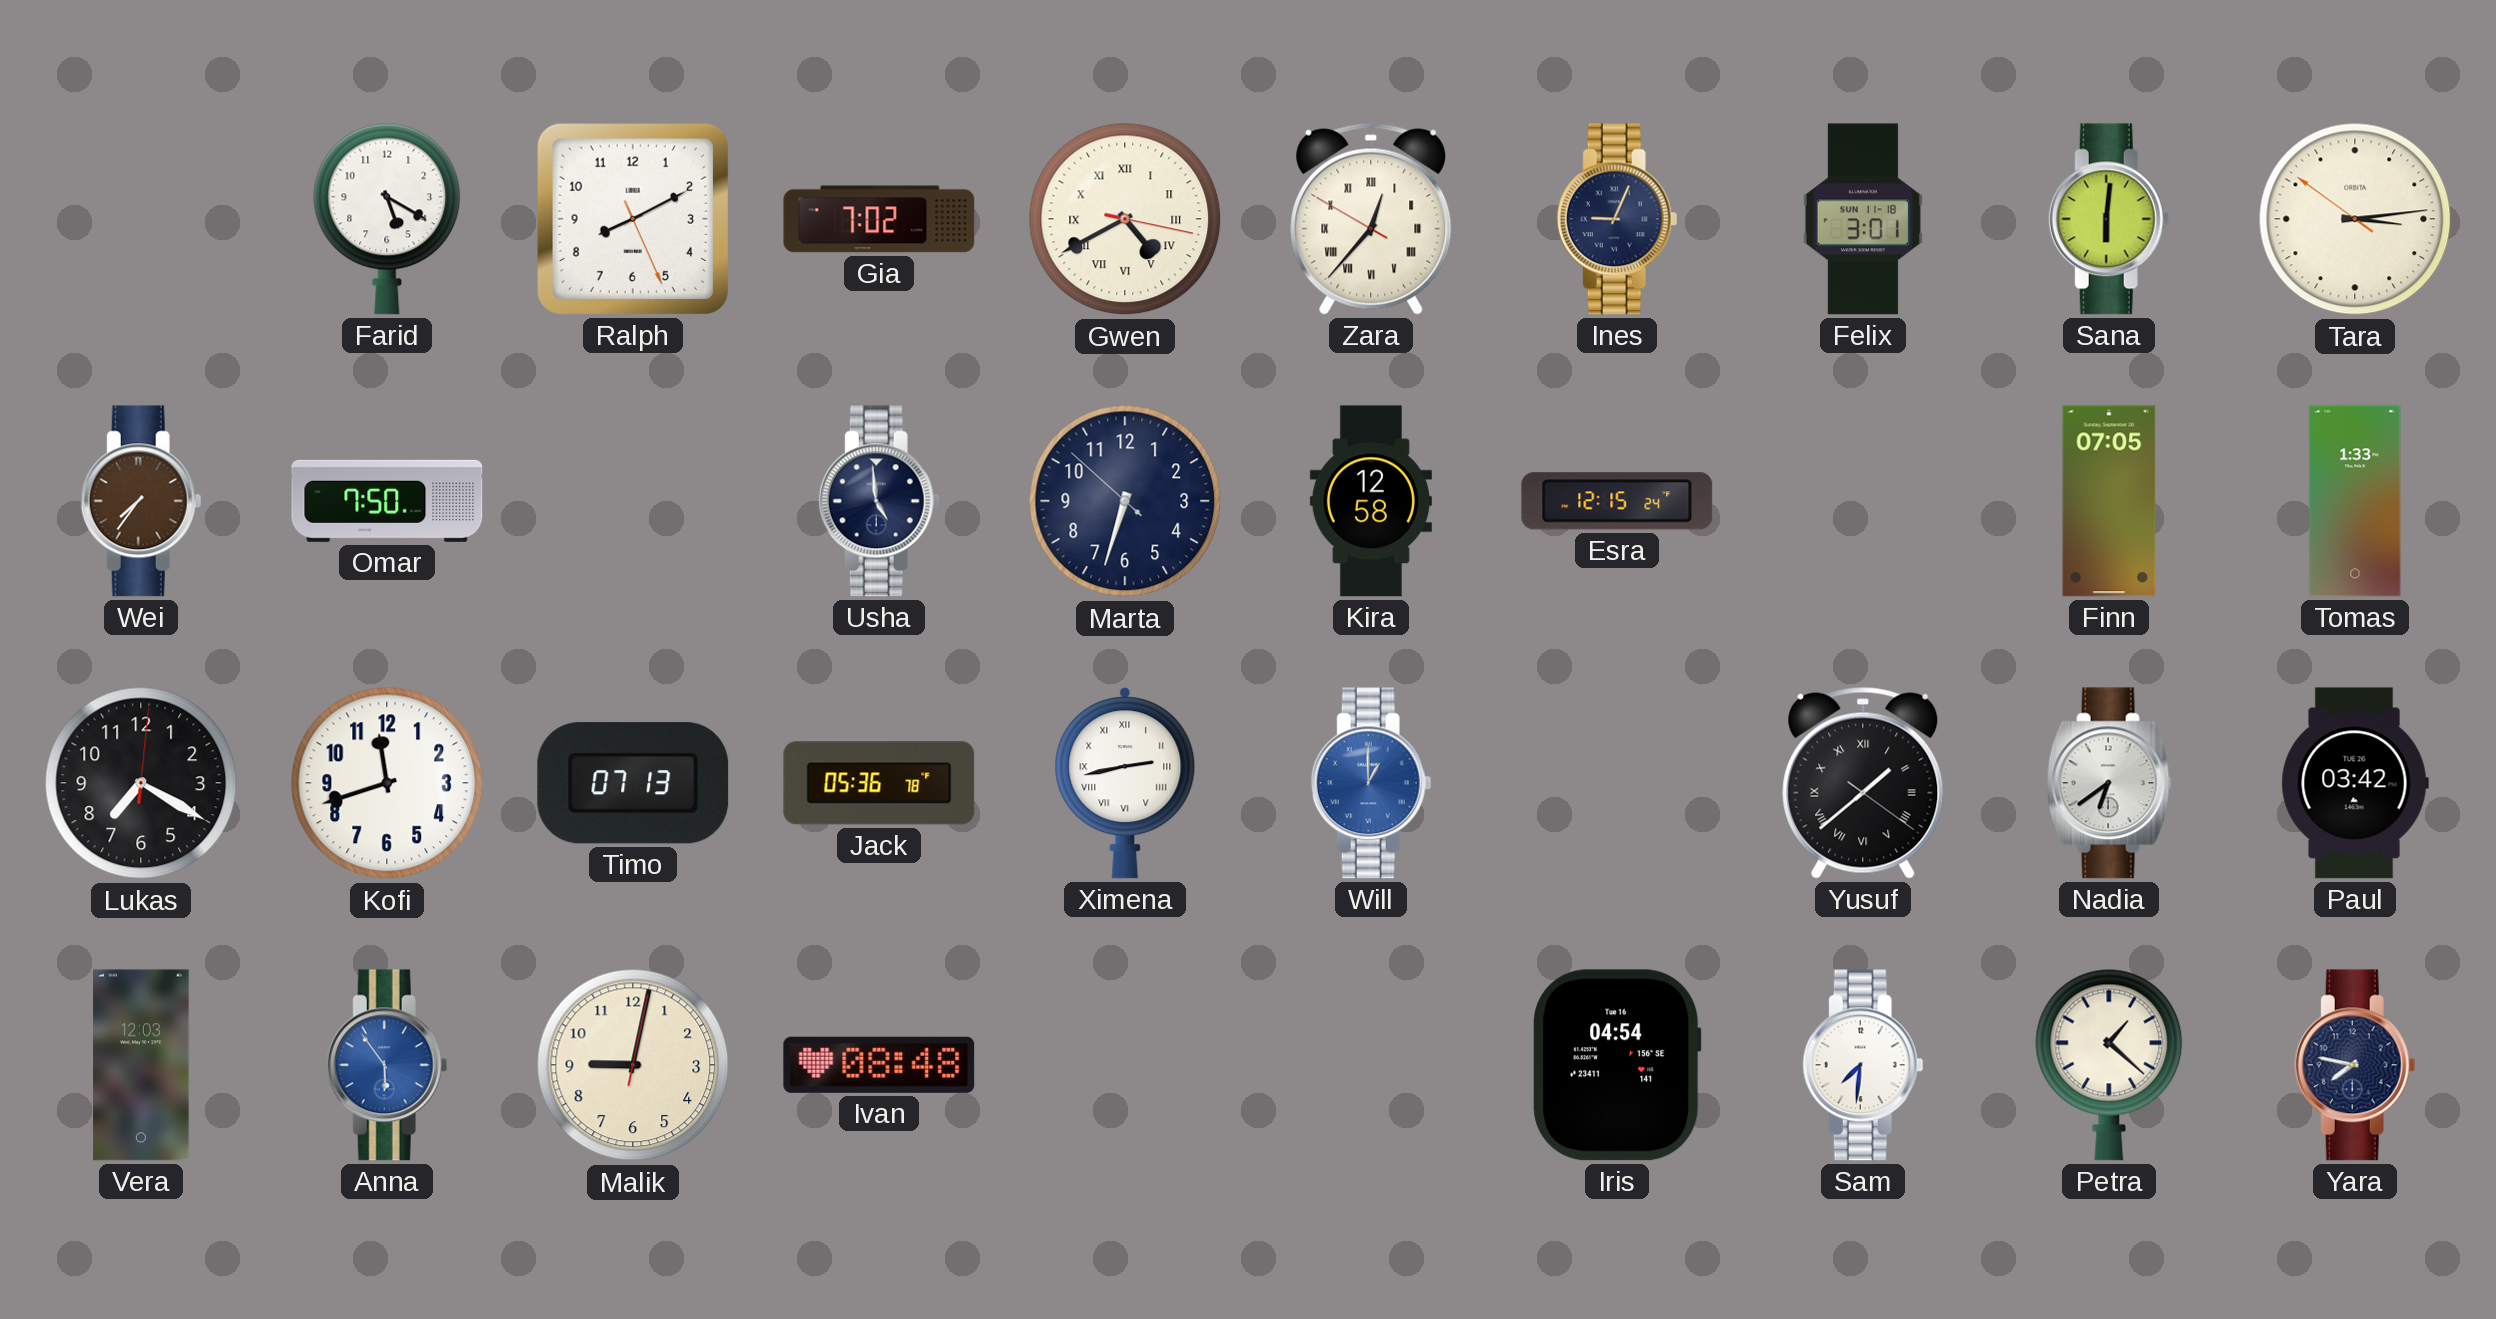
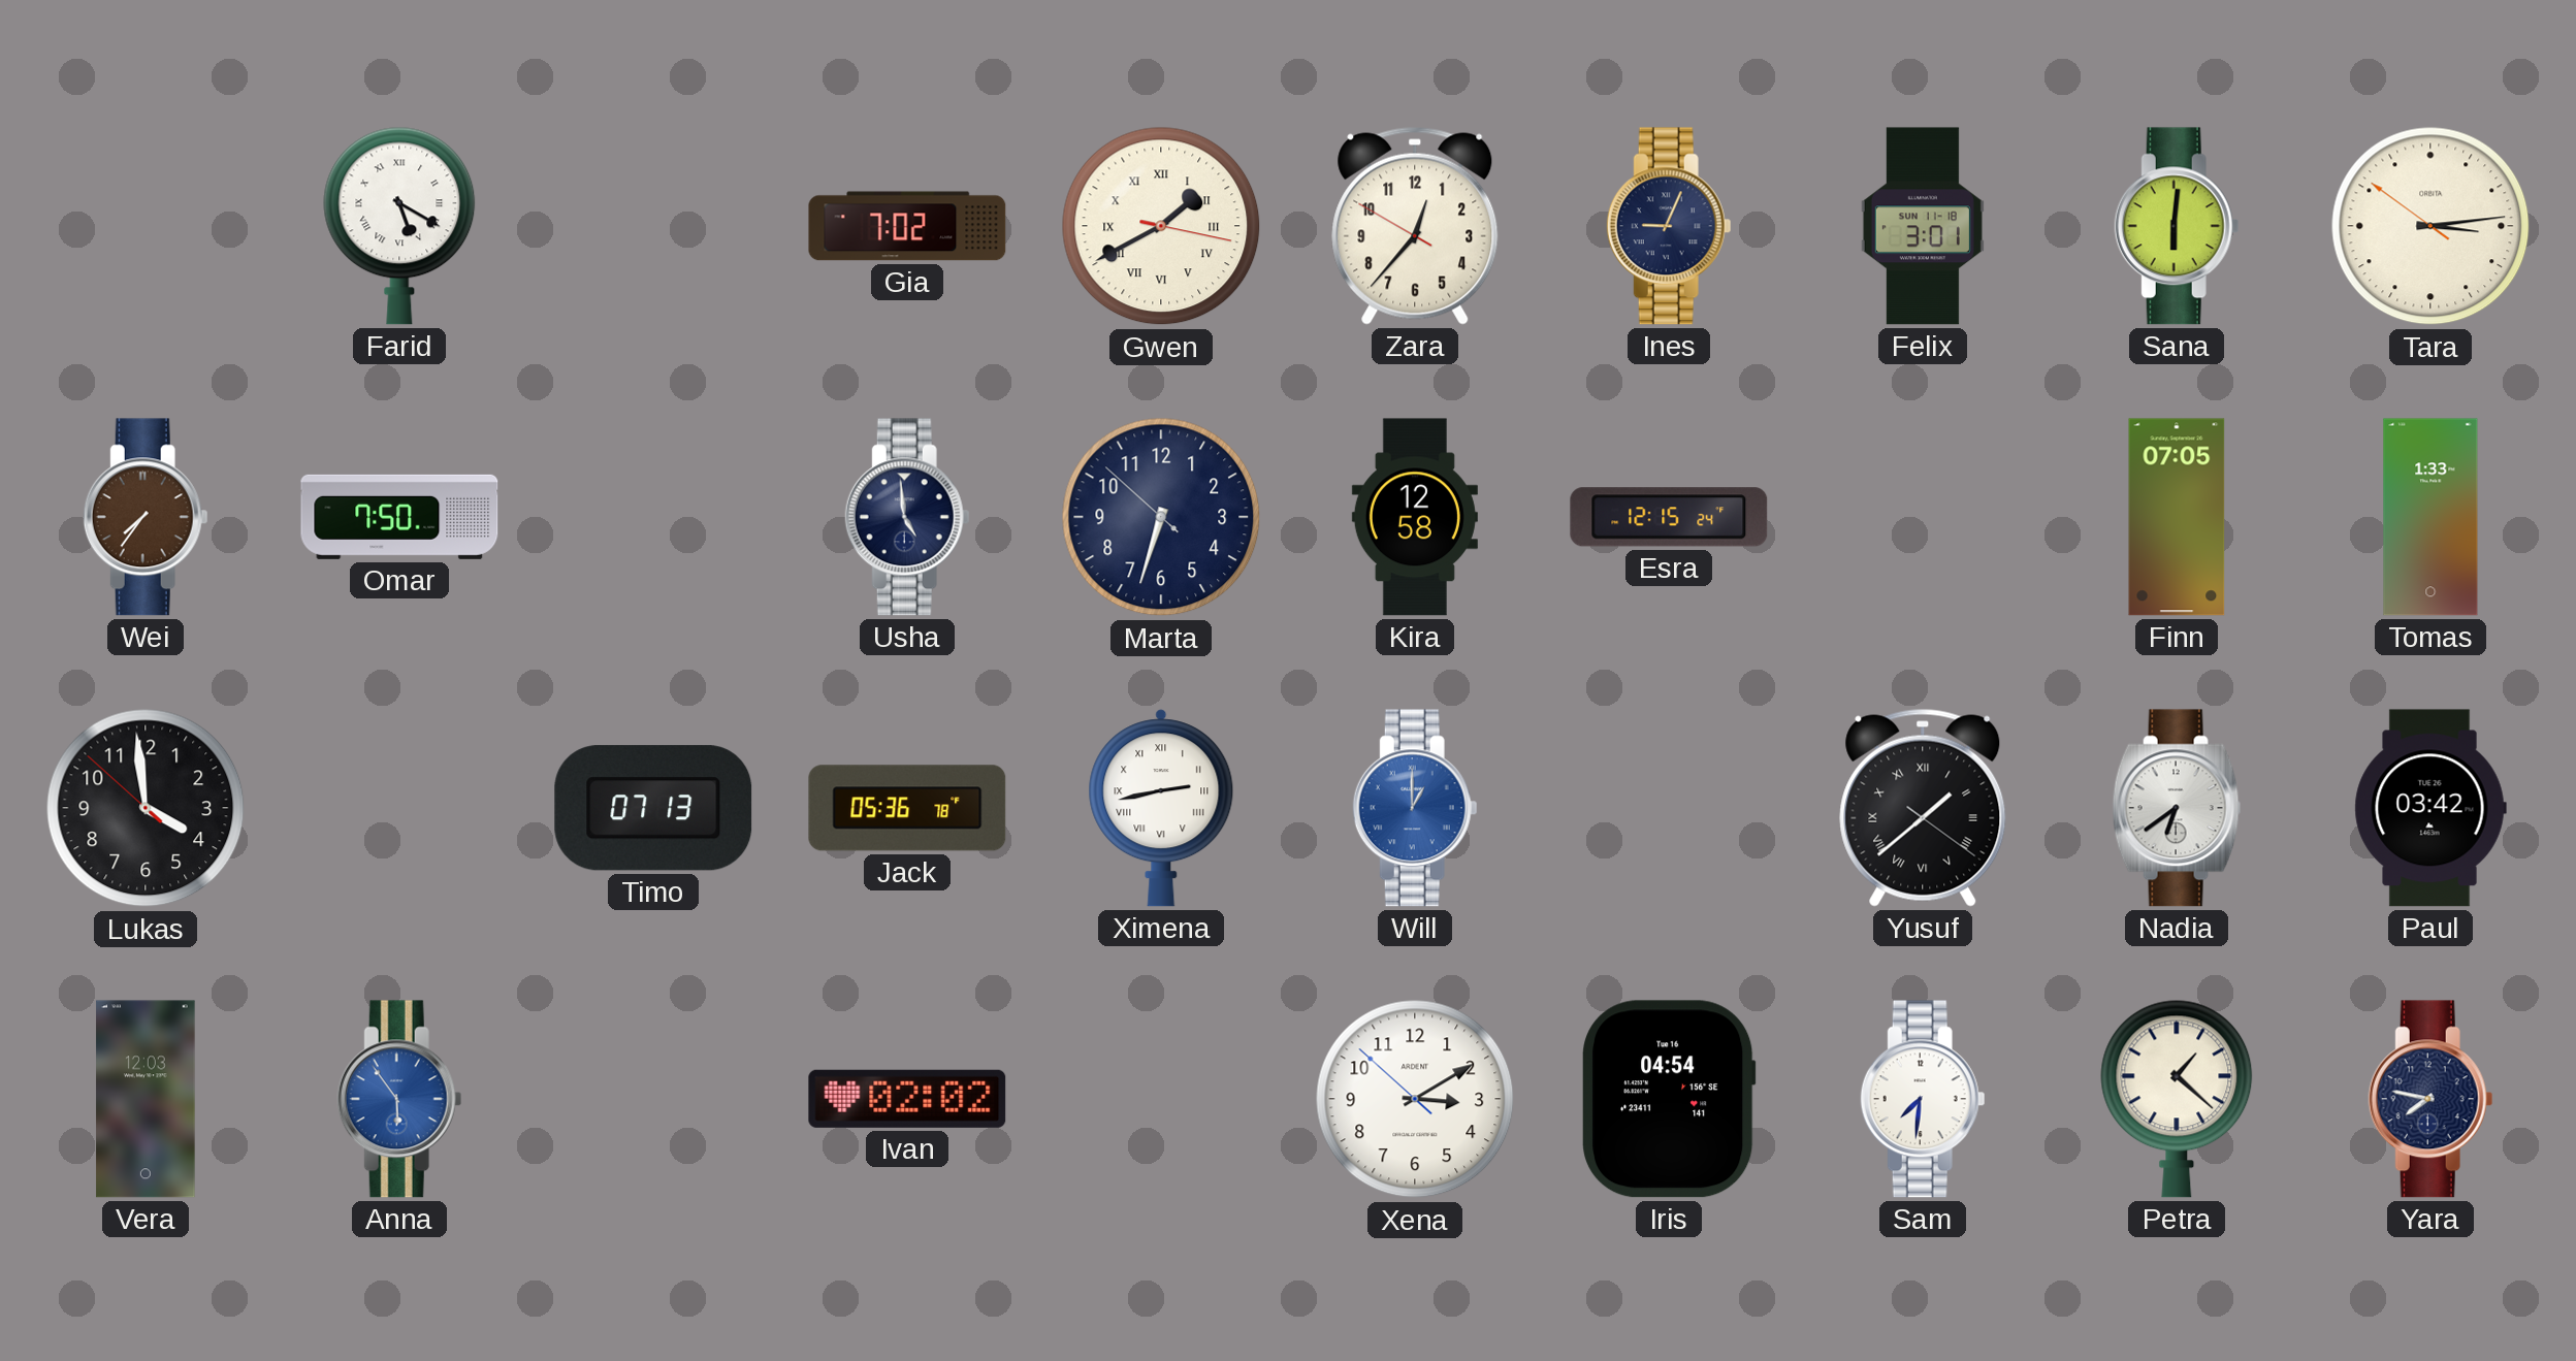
Farid numerals: Arabic -> Roman (399, 226)
Ralph: 8:10 -> none (633, 219)
Gwen: 4:40 -> 1:40 (1161, 226)
Zara numerals: Roman -> Arabic (1415, 226)
Lukas: 7:20 -> 3:58 (146, 808)
Kofi: 11:42 -> none (387, 783)
Malik: 9:02 -> none (633, 1065)
Ivan: 08:48 -> 02:02 (907, 1099)
Xena: none -> 3:09 (1415, 1099)
